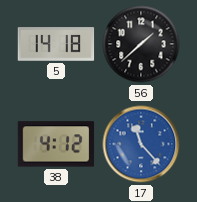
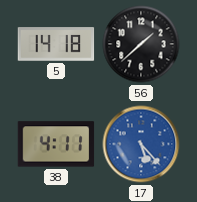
38: 4:12 -> 4:11 (56, 144)
17: 11:23 -> 5:23 (141, 144)
